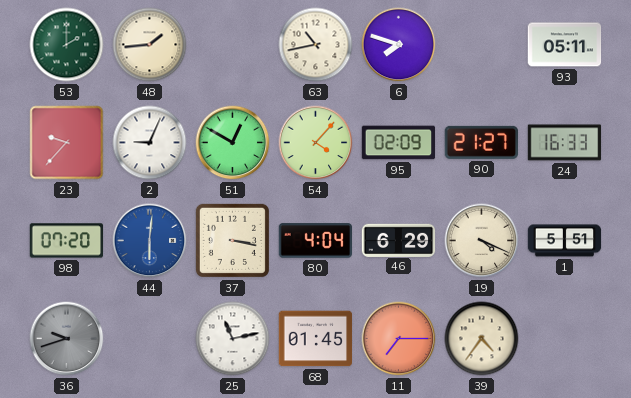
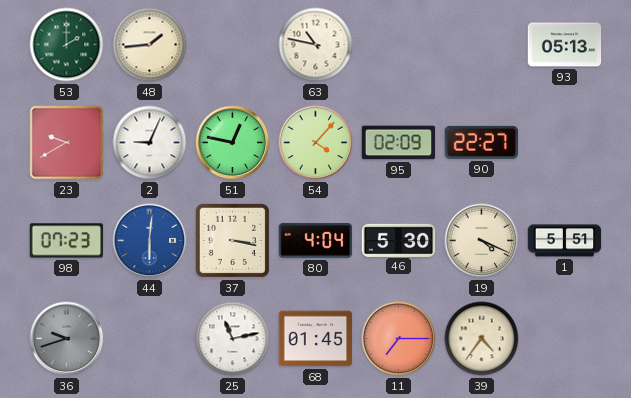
63: 10:43 -> 10:47 (316, 45)
6: 7:48 -> none (399, 45)
93: 05:11 -> 05:13 (565, 45)
23: 9:37 -> 9:40 (67, 143)
51: 12:50 -> 12:47 (233, 143)
90: 21:27 -> 22:27 (481, 142)
24: 16:33 -> none (565, 143)
98: 07:20 -> 07:23 (67, 241)
46: 6:29 -> 5:30 (399, 240)
